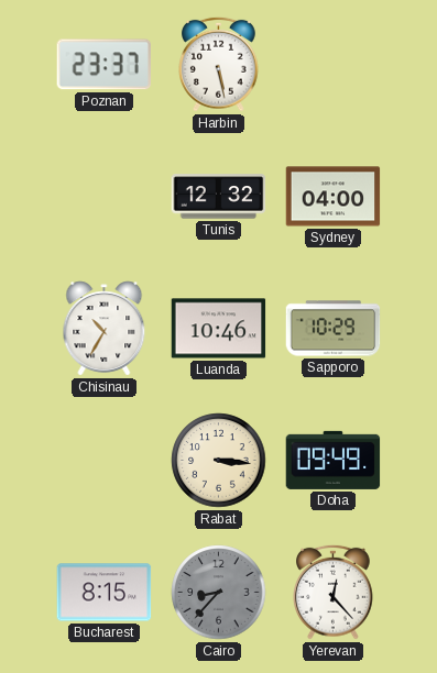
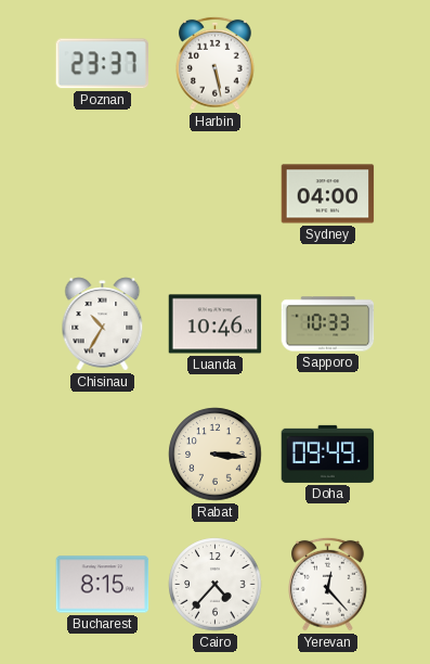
Tunis: 12:32 -> none (219, 197)
Sapporo: 10:29 -> 10:33 (328, 324)
Cairo: 8:37 -> 4:37 (216, 585)
Cairo dial: grey -> white (216, 585)
